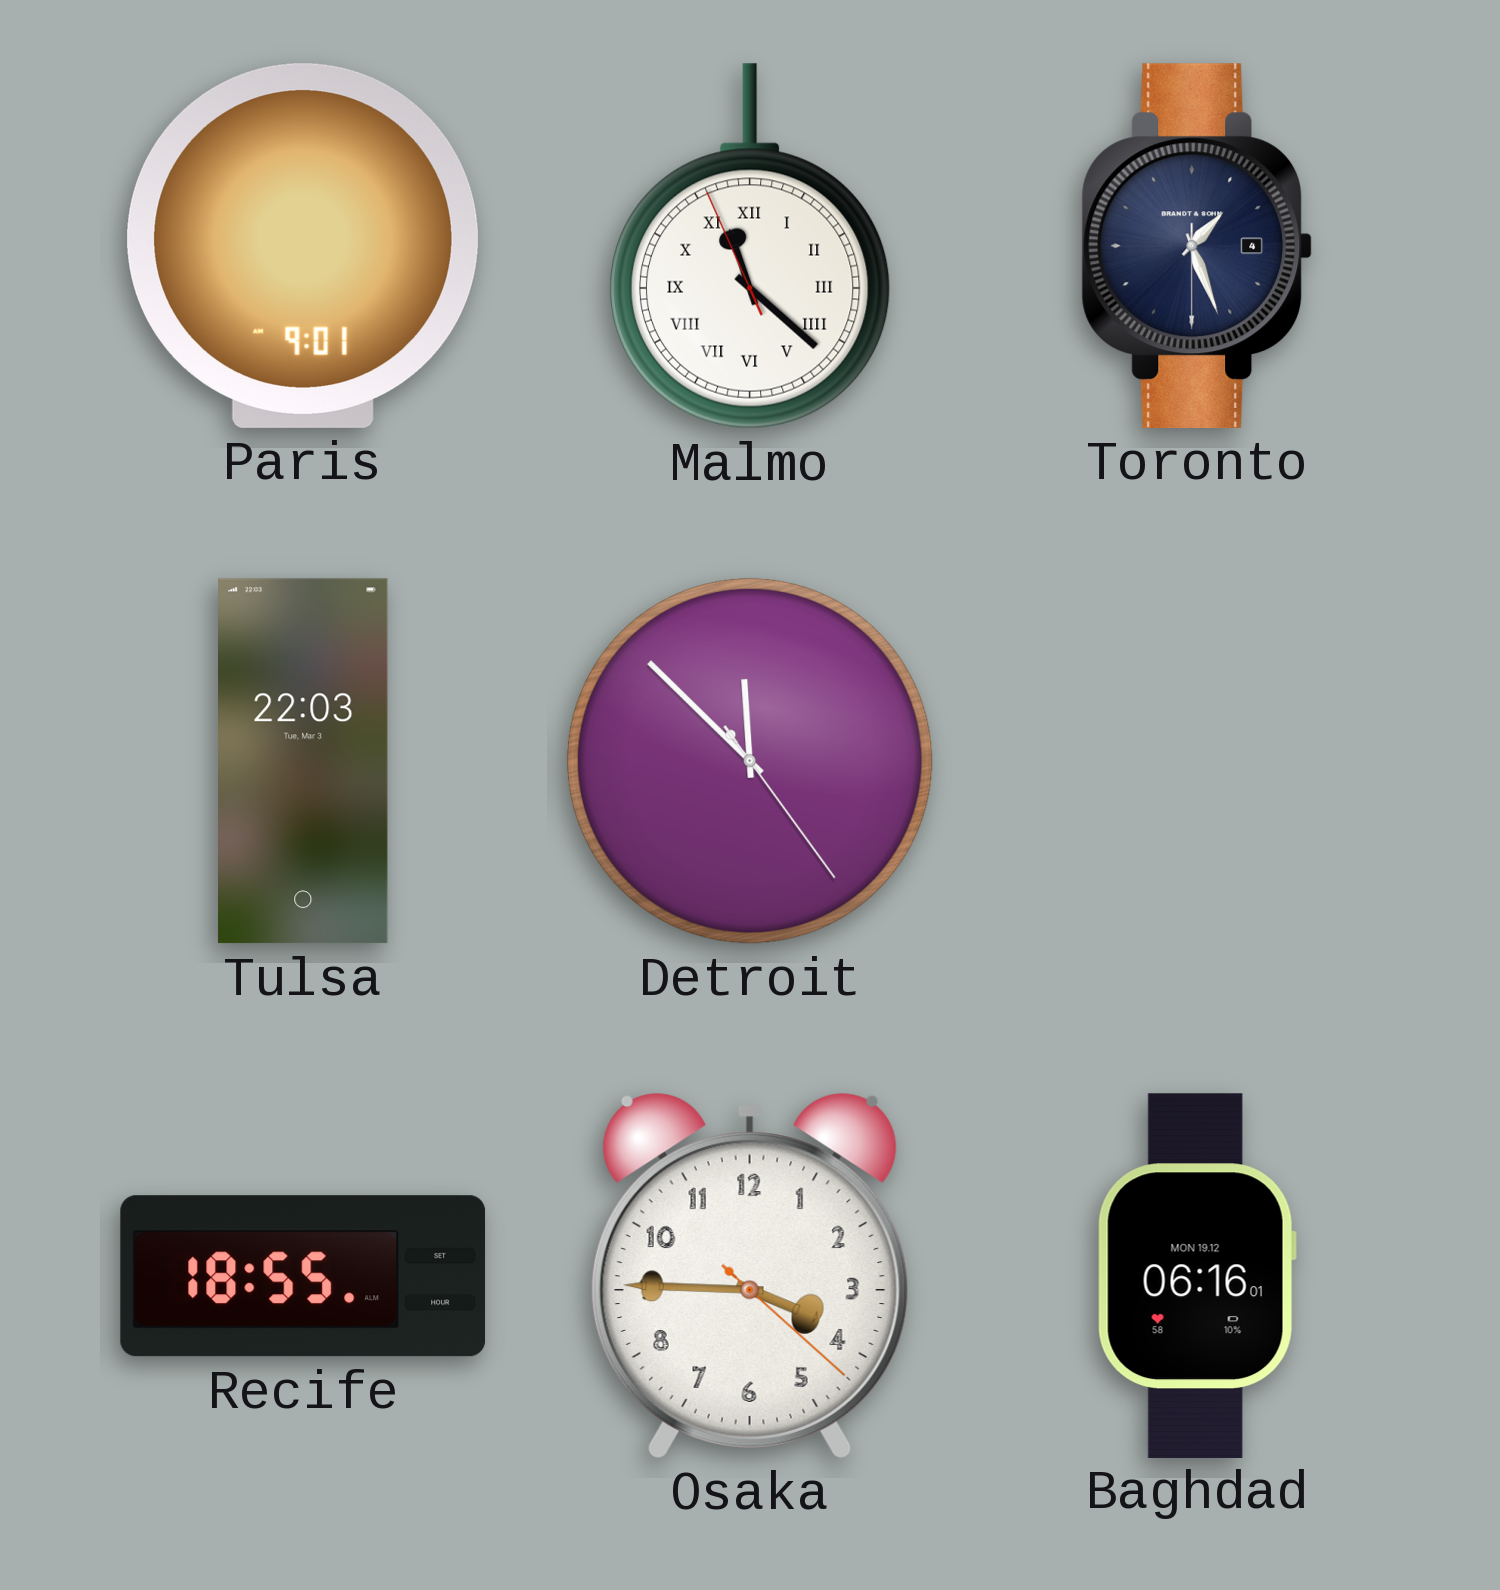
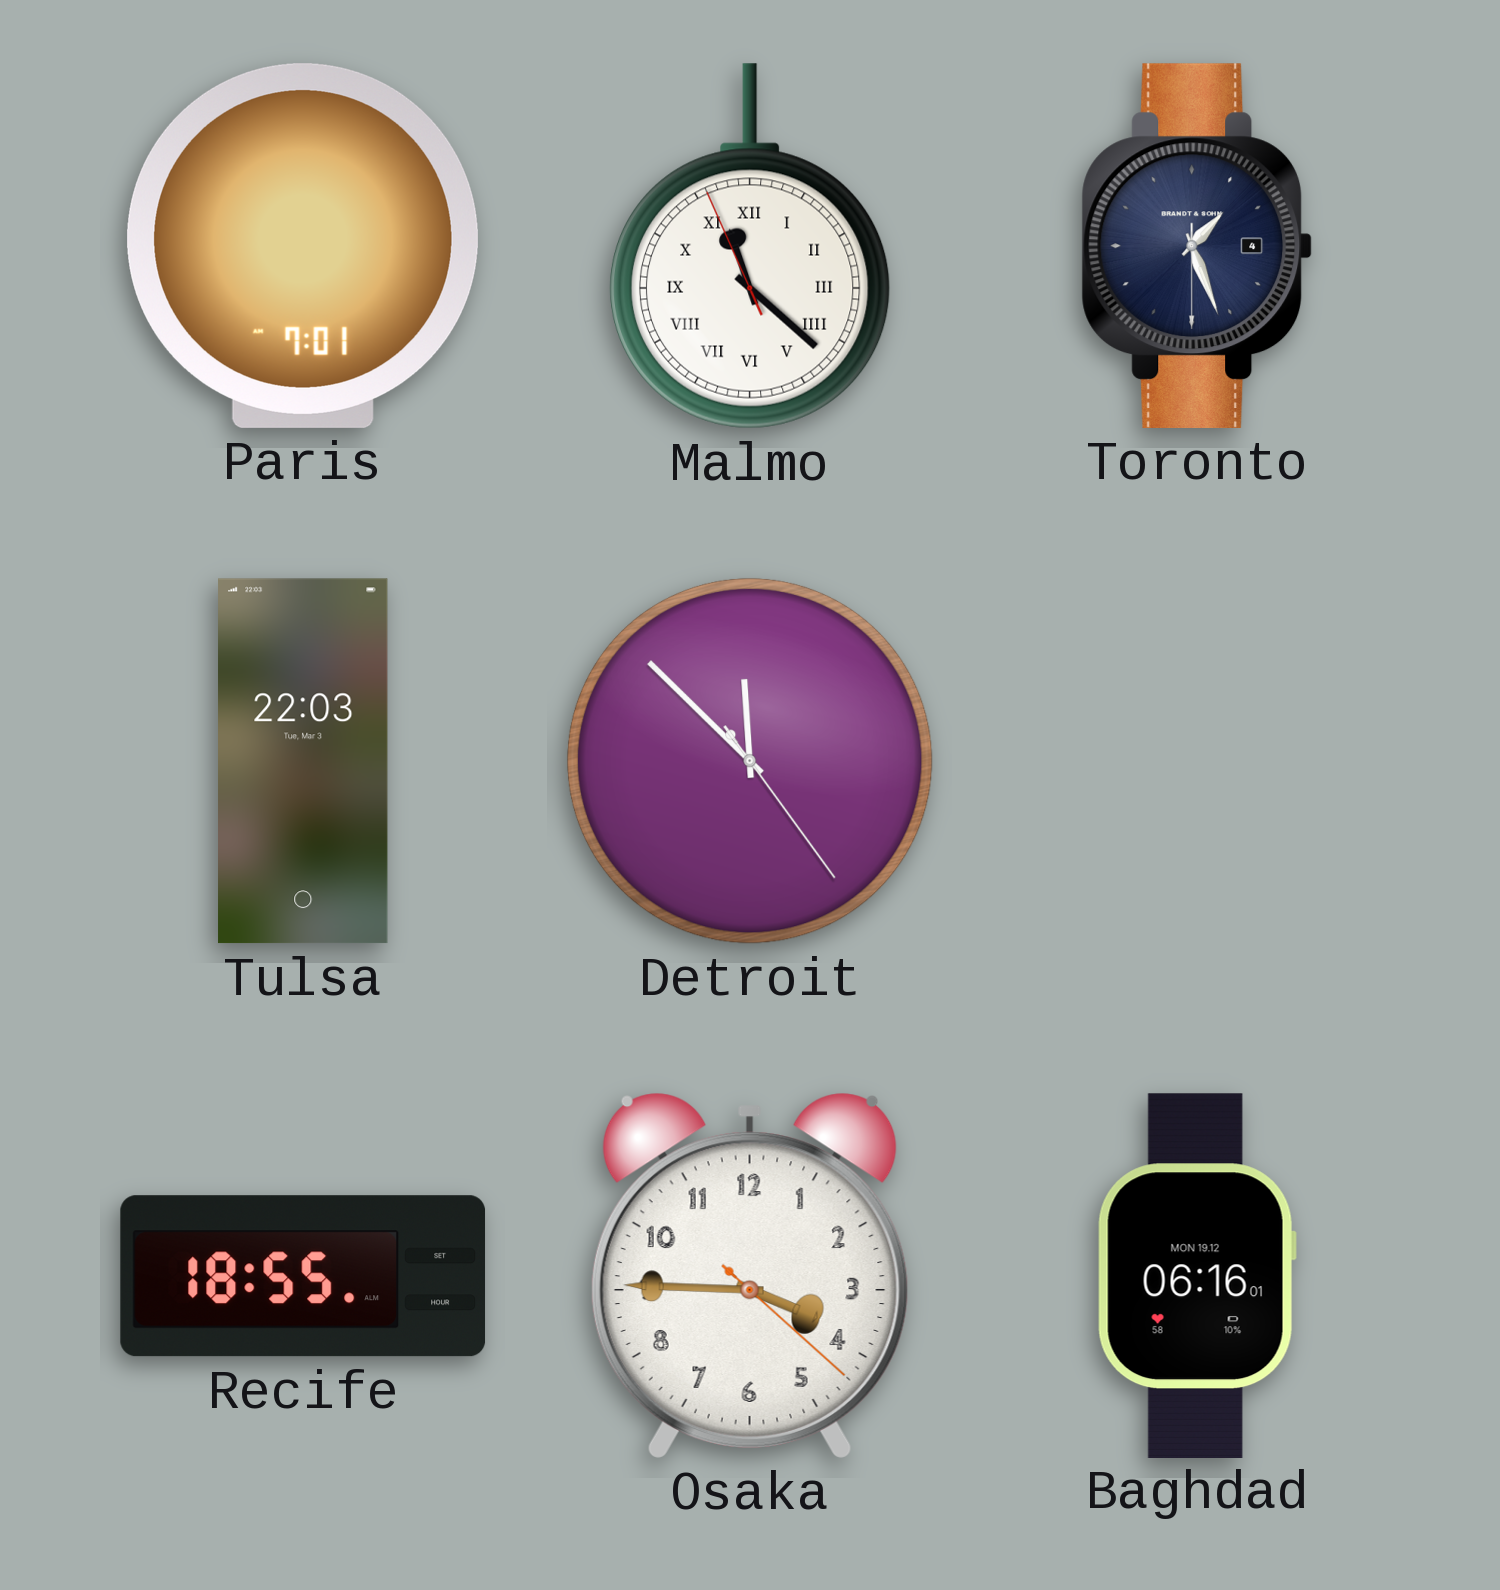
Paris: 9:01 -> 7:01 (303, 246)
